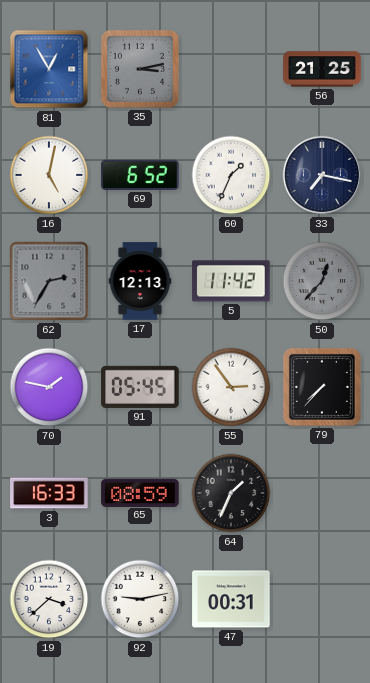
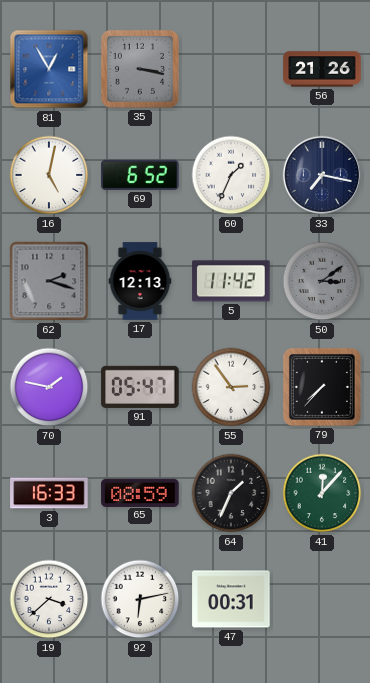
35: 3:13 -> 3:17 (140, 69)
56: 21:25 -> 21:26 (322, 69)
62: 2:35 -> 2:18 (49, 281)
50: 12:37 -> 3:09 (322, 281)
91: 05:45 -> 05:47 (140, 387)
41: none -> 12:07 (322, 493)
92: 9:13 -> 6:13 (140, 599)
